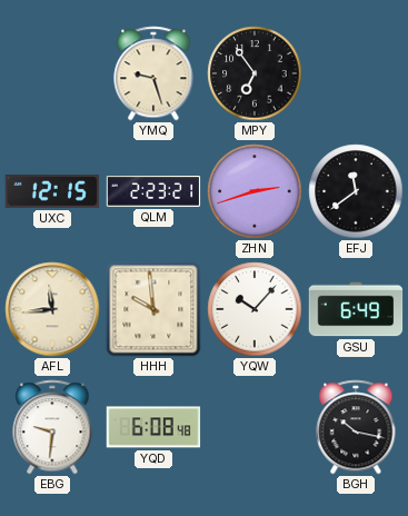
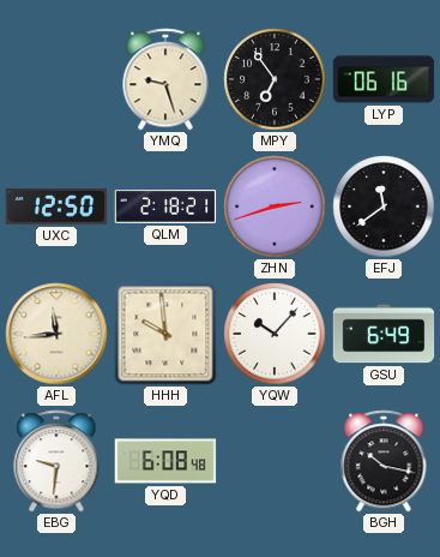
LYP: none -> 06:16 (384, 79)
UXC: 12:15 -> 12:50 (56, 208)
QLM: 2:23 -> 2:18 (165, 208)
